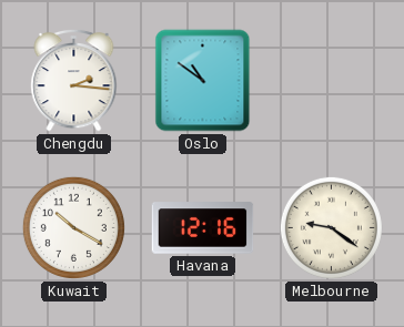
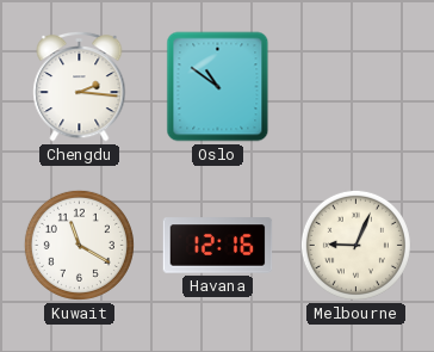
Kuwait: 10:20 -> 11:20 (79, 245)
Melbourne: 9:21 -> 9:04 (355, 245)
